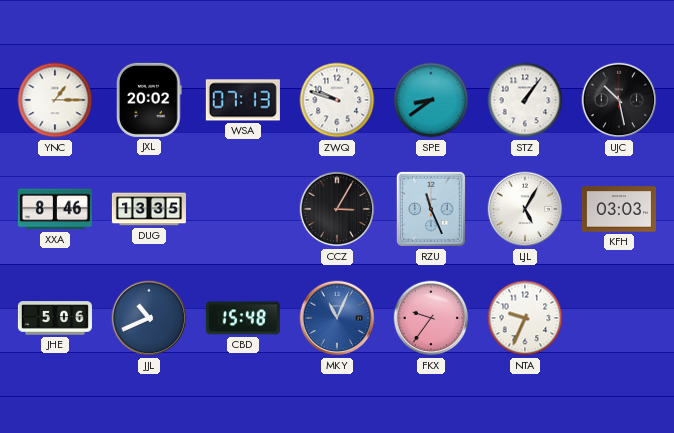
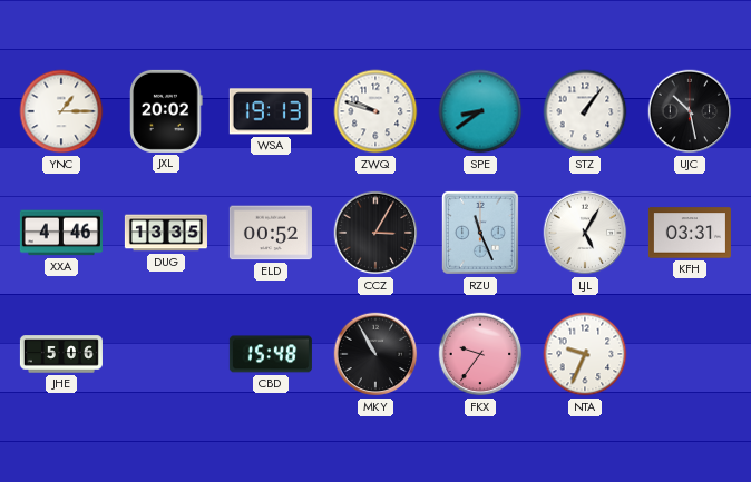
WSA: 07:13 -> 19:13 (271, 111)
XXA: 8:46 -> 4:46 (61, 233)
ELD: none -> 00:52 (271, 233)
KFH: 03:03 -> 03:31 (690, 233)
JJL: 10:41 -> none (149, 318)
MKY: 11:04 -> 10:55 (375, 354)
MKY dial: blue -> black (375, 354)
